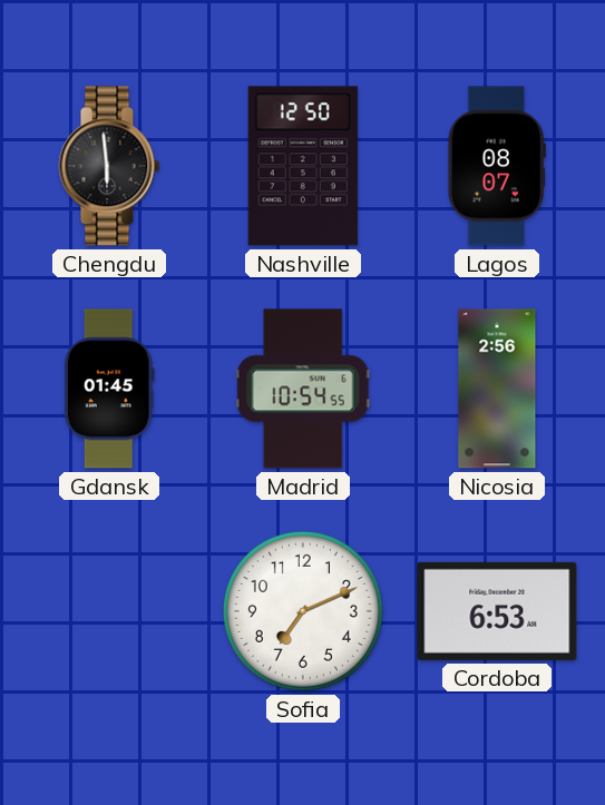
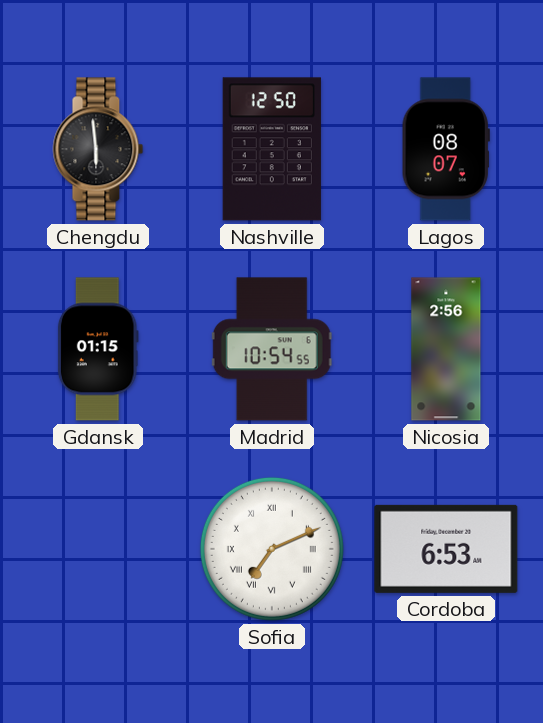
Gdansk: 01:45 -> 01:15 (98, 349)
Sofia numerals: Arabic -> Roman (272, 549)
